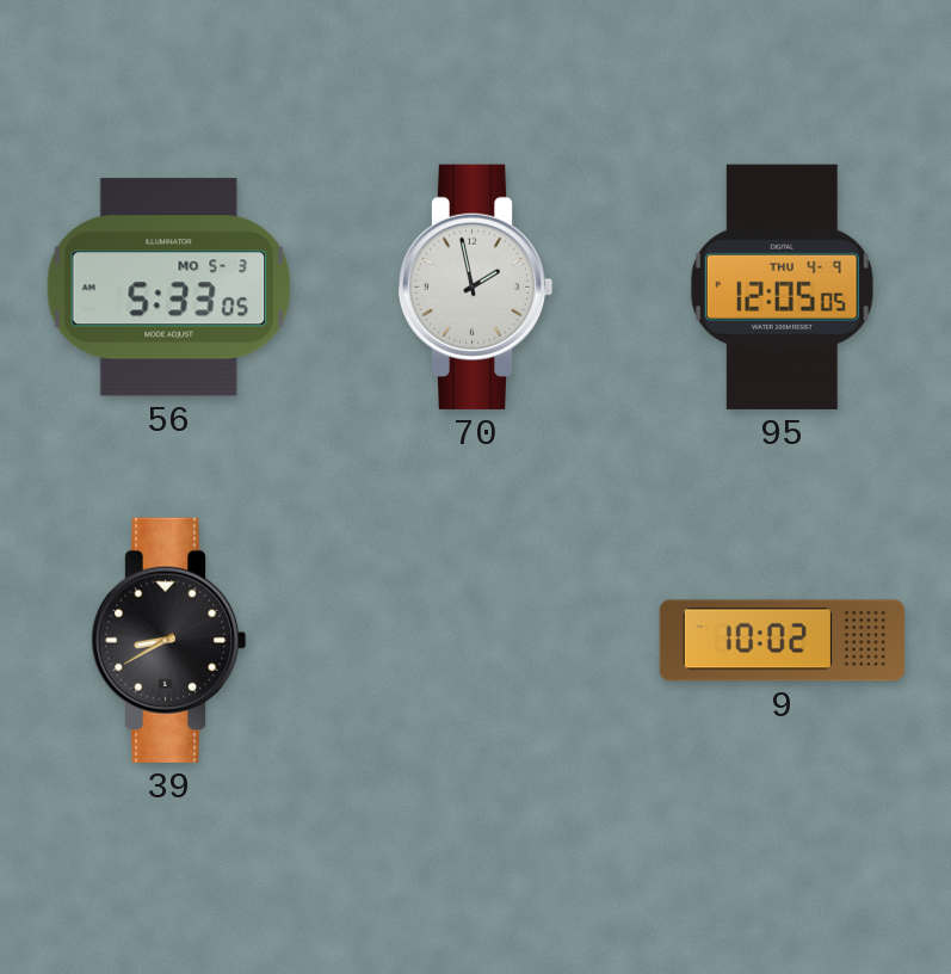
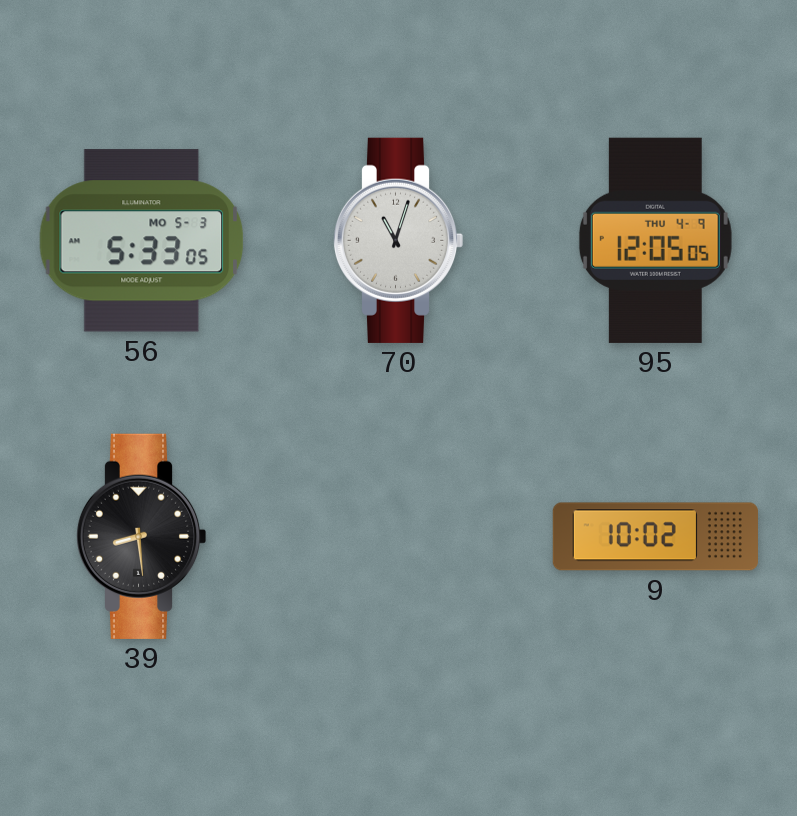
70: 1:58 -> 11:03 (398, 240)
39: 8:40 -> 8:29 (141, 536)
